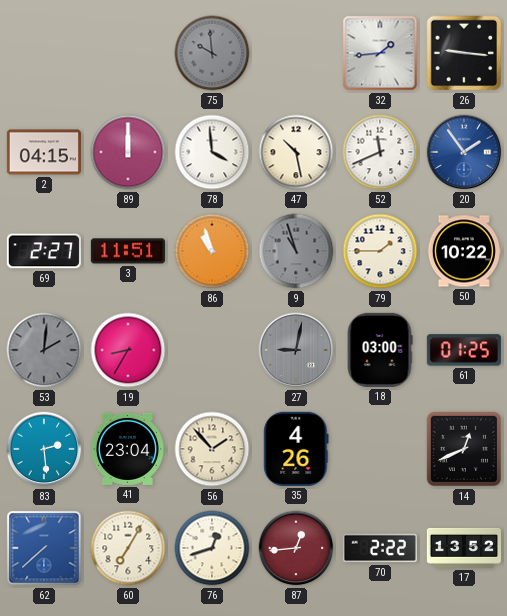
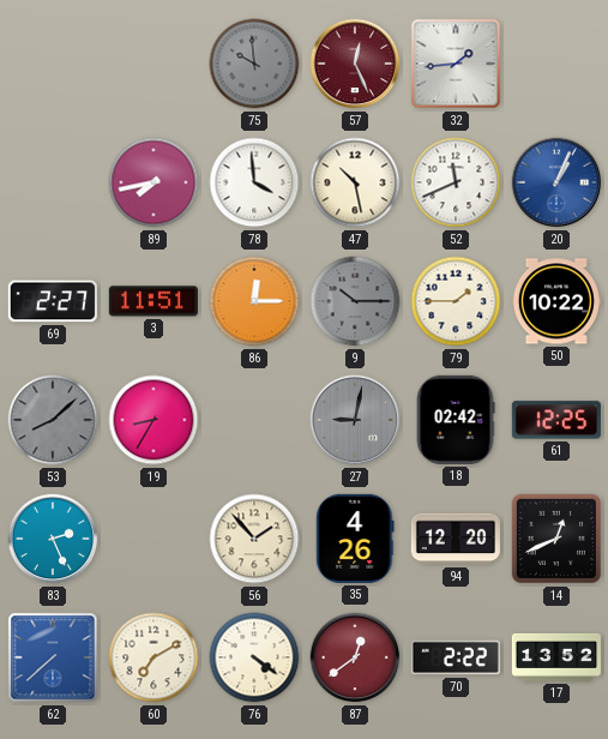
57: none -> 12:26 (355, 64)
26: 9:16 -> none (464, 53)
2: 04:15 -> none (44, 152)
89: 12:00 -> 7:43 (153, 182)
20: 1:54 -> 1:04 (556, 182)
86: 10:57 -> 12:15 (254, 301)
9: 10:57 -> 10:15 (355, 301)
53: 2:01 -> 8:08 (53, 420)
18: 03:00 -> 02:42 (456, 420)
61: 01:25 -> 12:25 (556, 420)
83: 2:29 -> 2:26 (53, 539)
41: 23:04 -> none (127, 449)
94: none -> 12:20 (456, 539)
60: 7:05 -> 7:10 (153, 657)
76: 12:42 -> 4:21 (254, 657)
87: 12:44 -> 12:39 (355, 657)
